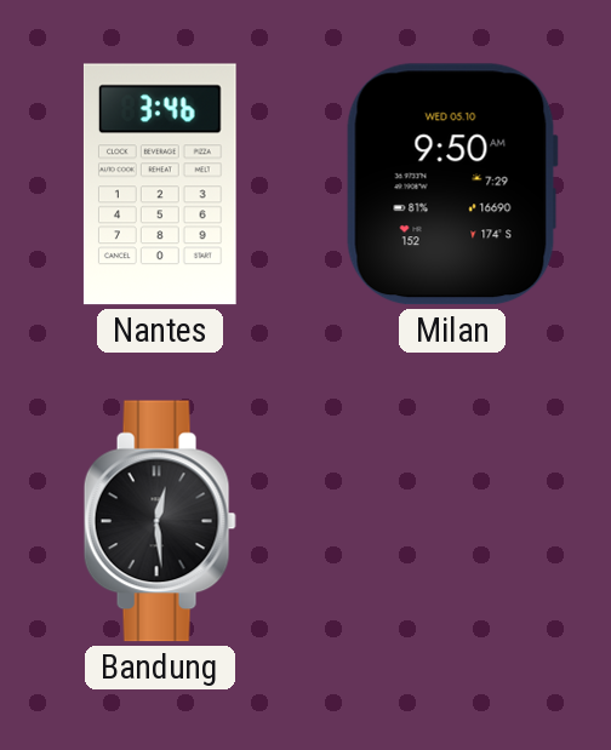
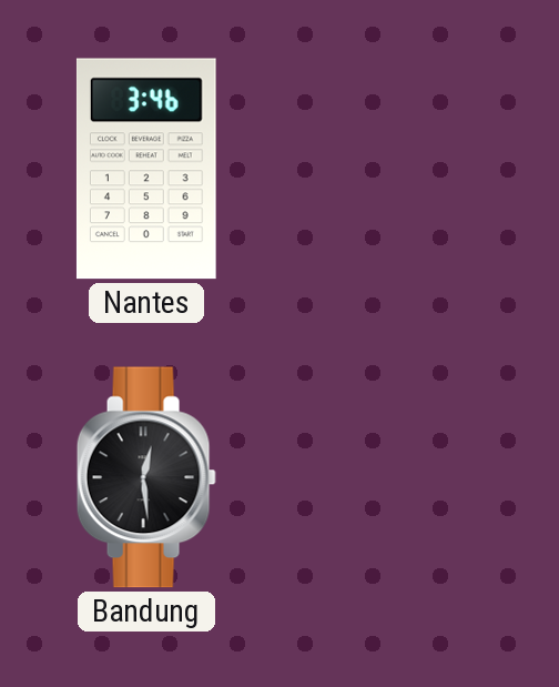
Milan: 9:50 -> none (452, 184)
